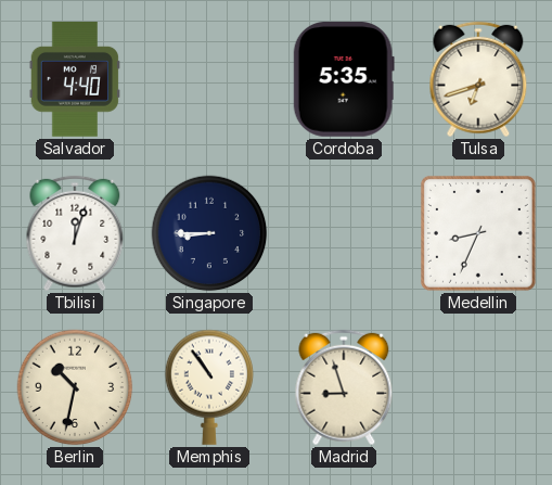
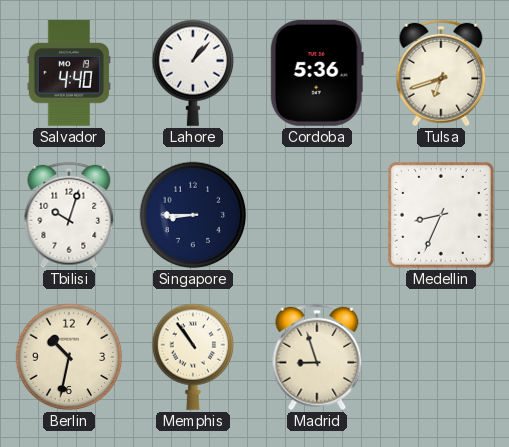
Lahore: none -> 1:07 (193, 73)
Cordoba: 5:35 -> 5:36 (317, 73)
Tbilisi: 12:03 -> 10:03 (69, 215)
